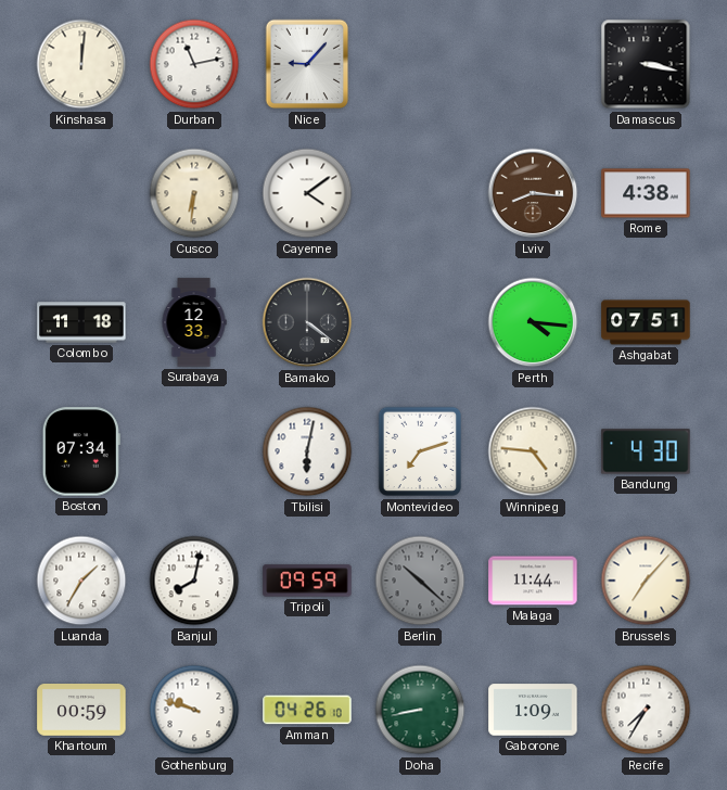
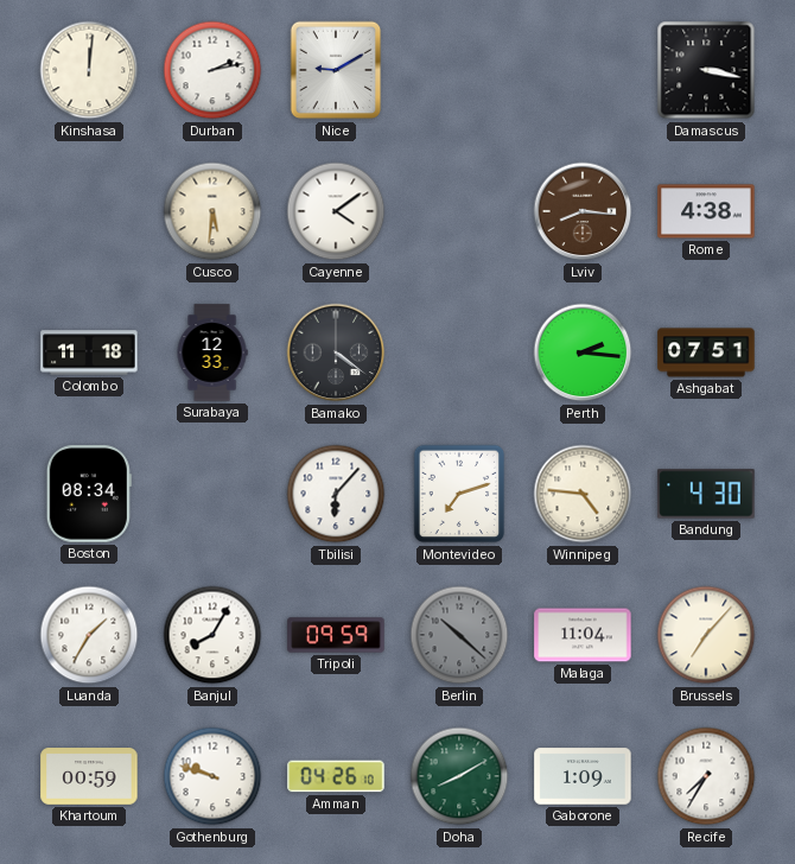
Durban: 11:13 -> 2:13 (212, 70)
Nice: 9:07 -> 9:10 (336, 70)
Cusco: 6:31 -> 5:31 (212, 211)
Perth: 4:16 -> 2:16 (583, 352)
Boston: 07:34 -> 08:34 (89, 494)
Tbilisi: 6:02 -> 6:07 (336, 494)
Banjul: 8:02 -> 8:05 (212, 635)
Malaga: 11:44 -> 11:04 (583, 635)
Doha: 8:43 -> 8:10 (459, 776)
